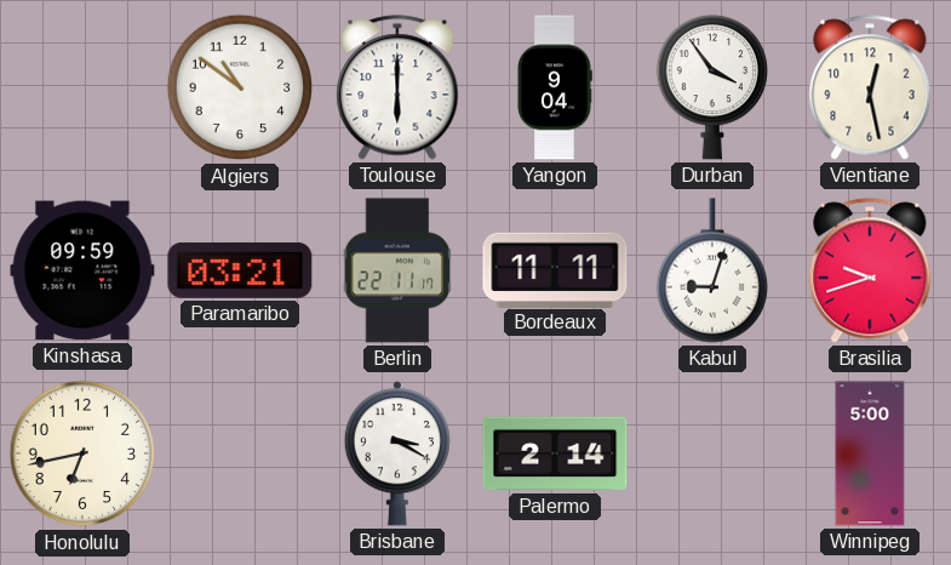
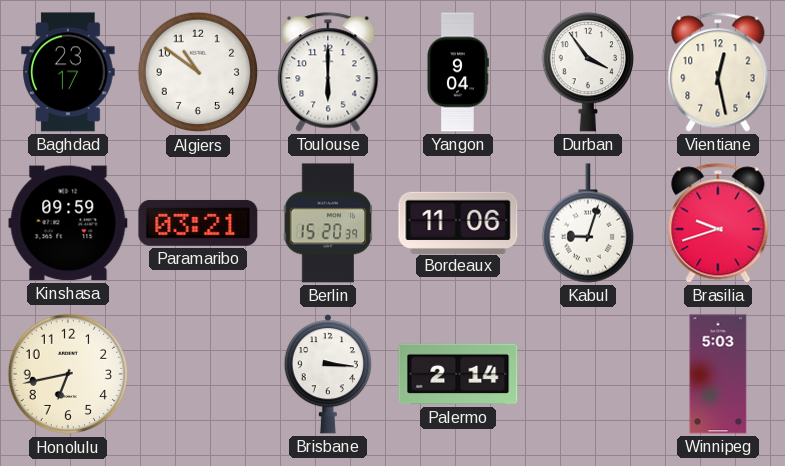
Baghdad: none -> 23:17 (68, 72)
Berlin: 22:11 -> 15:20 (328, 223)
Bordeaux: 11:11 -> 11:06 (458, 222)
Brisbane: 3:20 -> 3:16 (327, 374)
Winnipeg: 5:00 -> 5:03 (718, 374)
